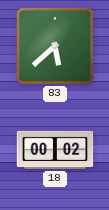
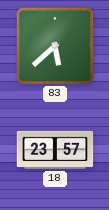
18: 00:02 -> 23:57 (55, 150)
